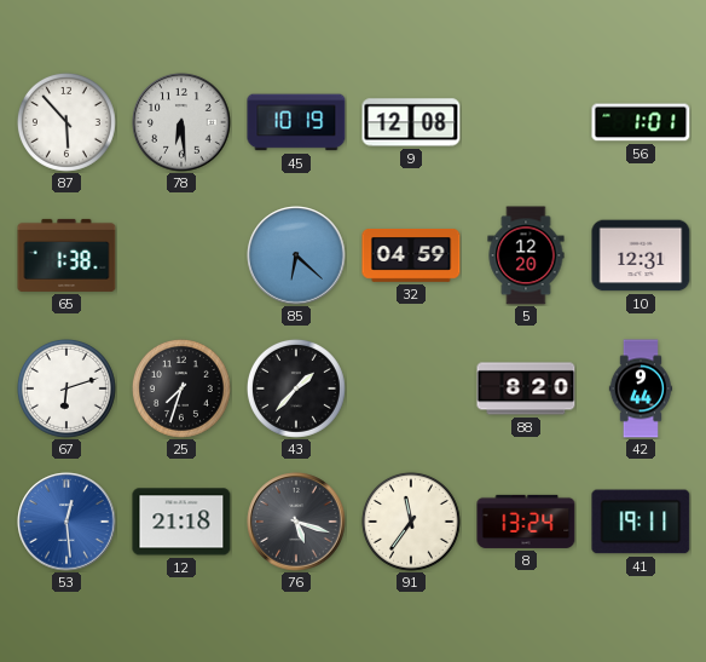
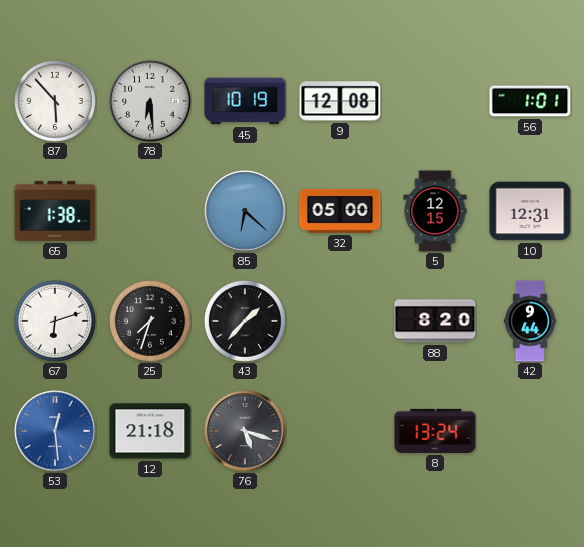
32: 04:59 -> 05:00 (340, 212)
5: 12:20 -> 12:15 (435, 211)
91: 11:36 -> none (411, 522)
41: 19:11 -> none (641, 522)
